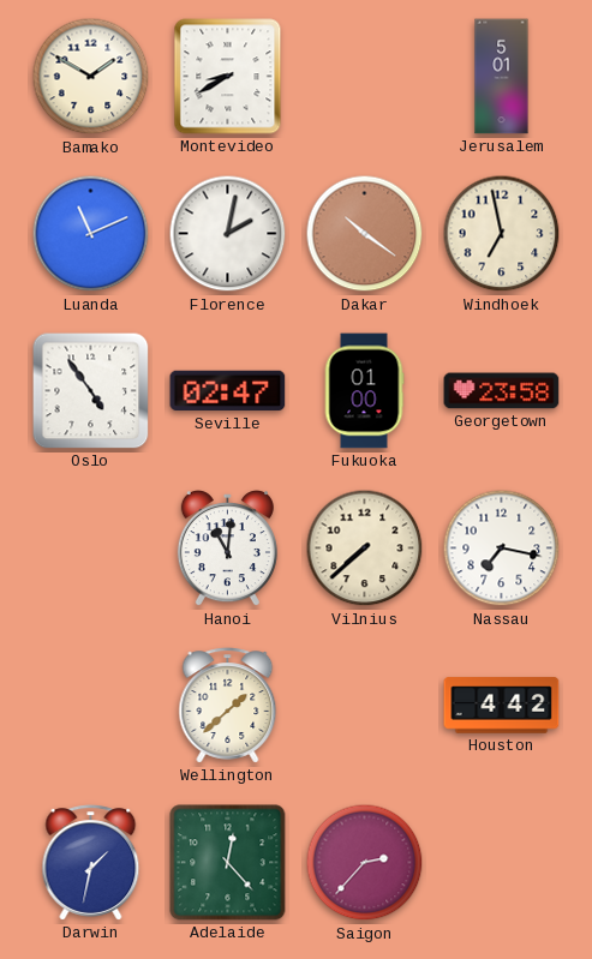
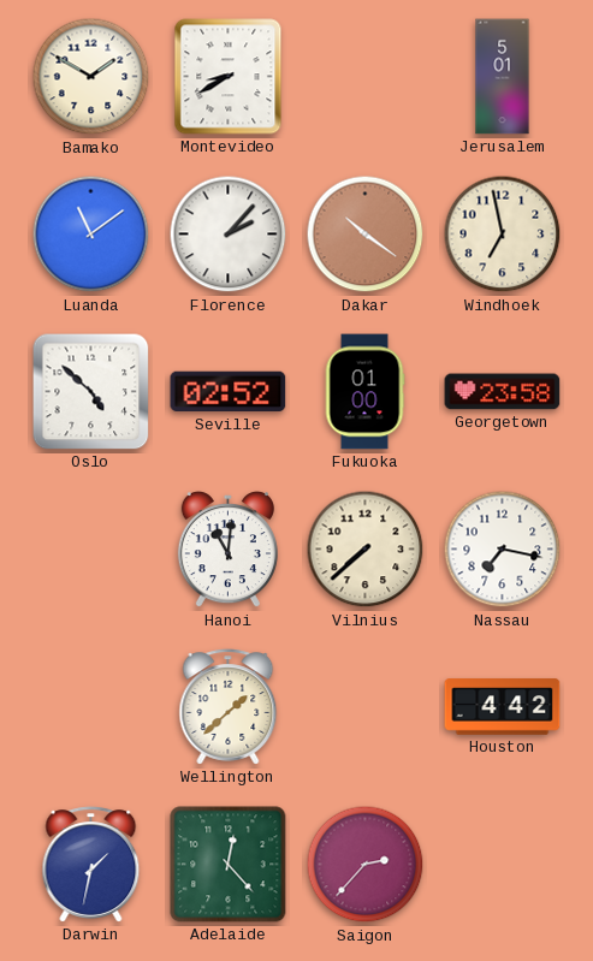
Luanda: 11:11 -> 11:09 (91, 235)
Florence: 2:02 -> 2:07 (229, 235)
Oslo: 4:54 -> 4:52 (91, 392)
Seville: 02:47 -> 02:52 (229, 392)
